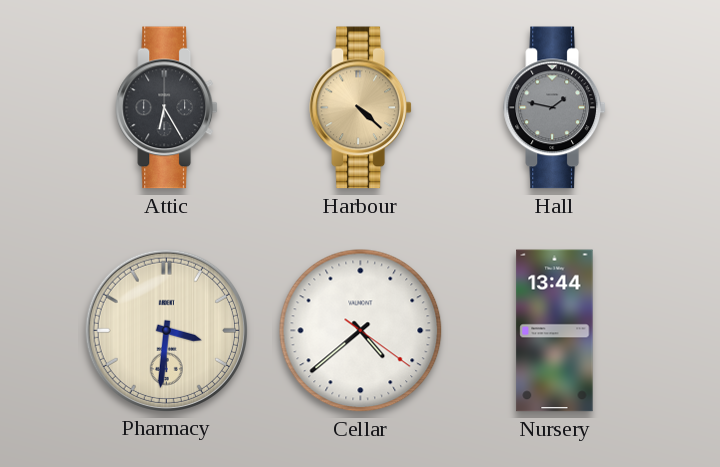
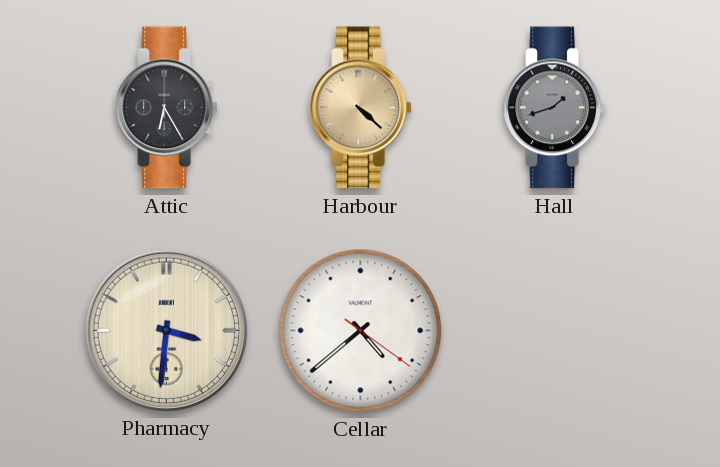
Hall: 1:47 -> 1:42 (554, 108)
Nursery: 13:44 -> none (555, 331)
